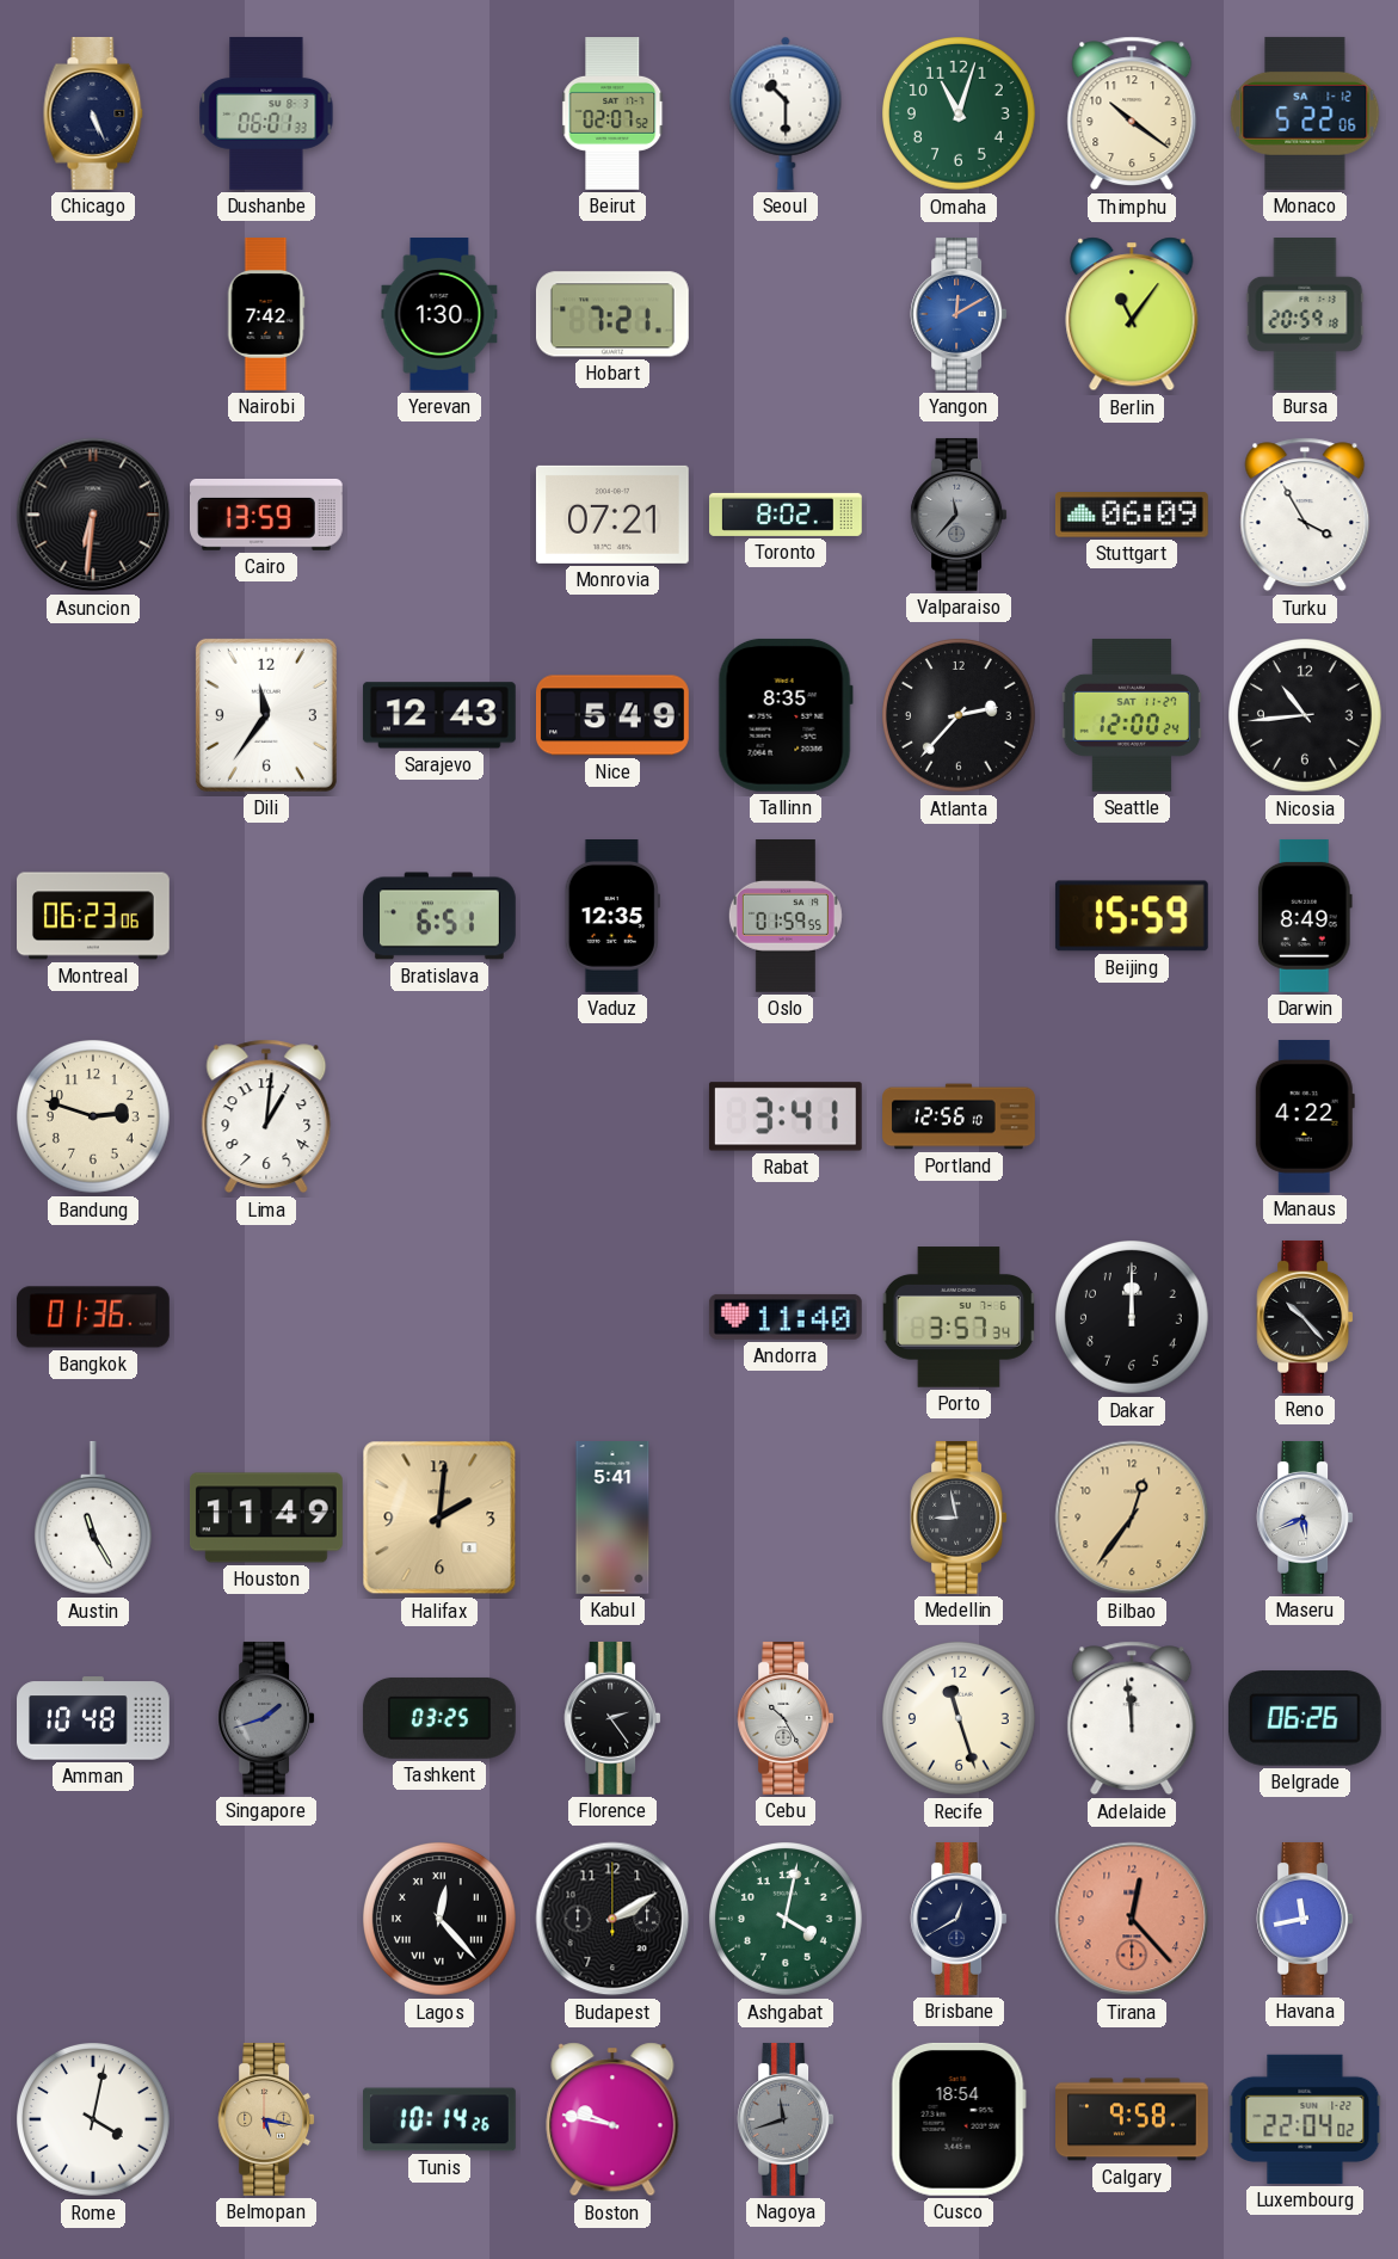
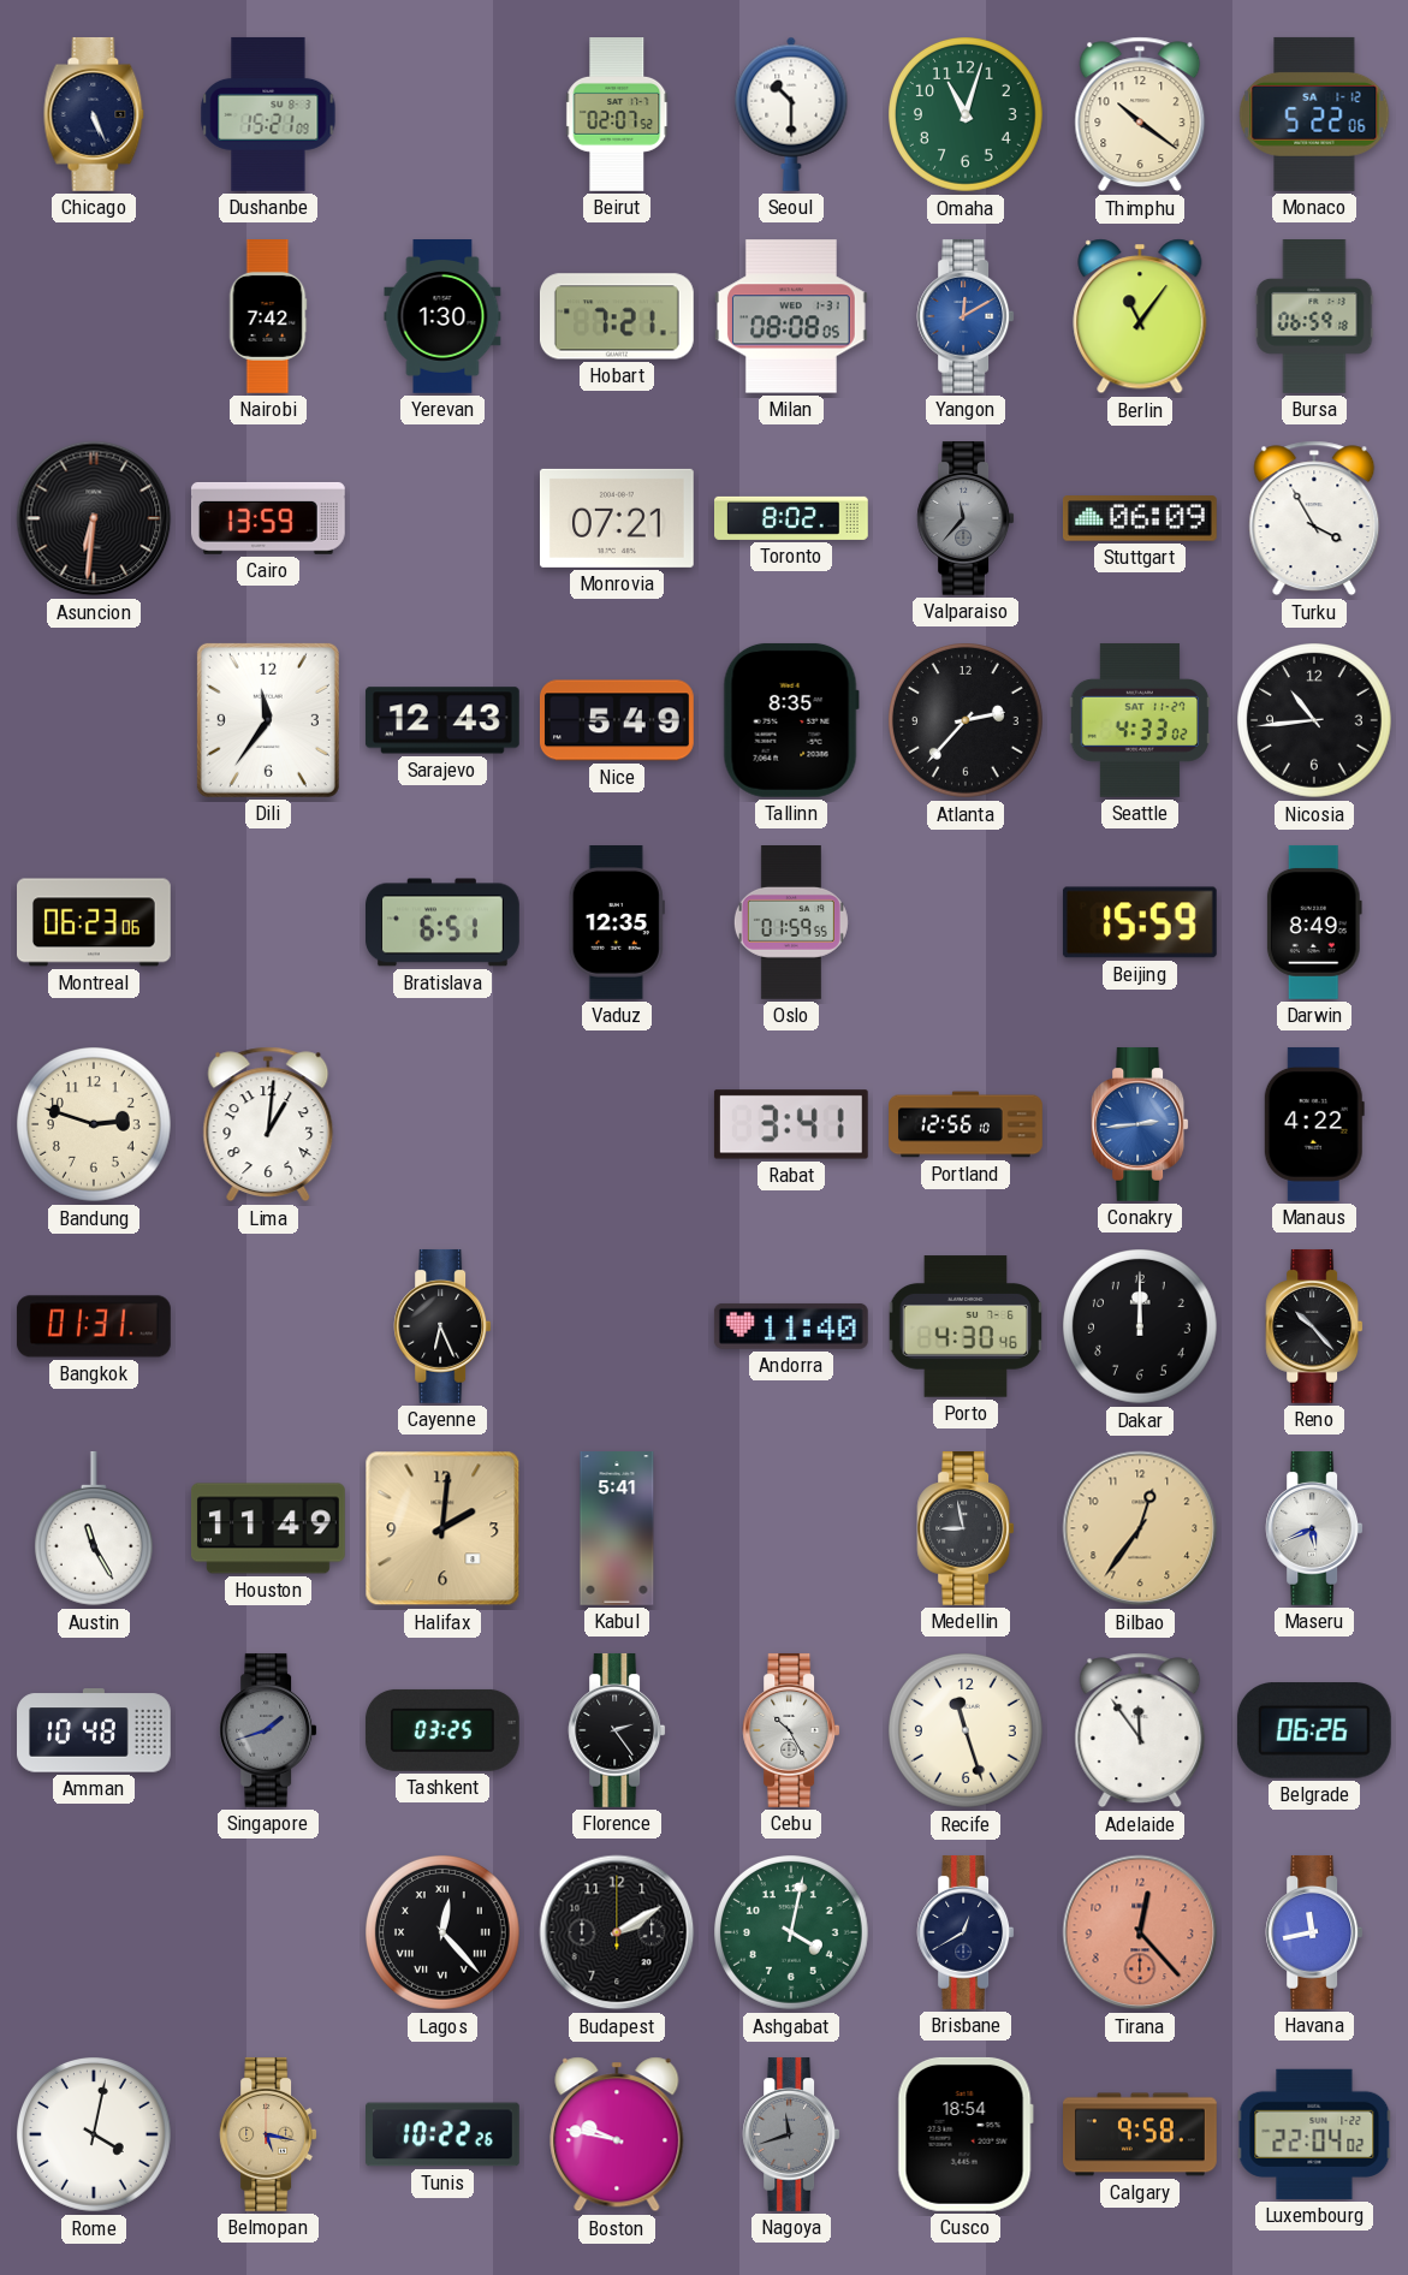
Dushanbe: 06:01 -> 15:21 (268, 114)
Milan: none -> 08:08 (791, 316)
Bursa: 20:59 -> 06:59 (1314, 317)
Seattle: 12:00 -> 4:33 (1139, 720)
Conakry: none -> 2:44 (1140, 1124)
Bangkok: 01:36 -> 01:31 (94, 1326)
Cayenne: none -> 6:26 (442, 1326)
Porto: 3:57 -> 4:30 (966, 1326)
Adelaide: 11:59 -> 11:54 (1140, 1730)
Tunis: 10:14 -> 10:22 (444, 2134)
